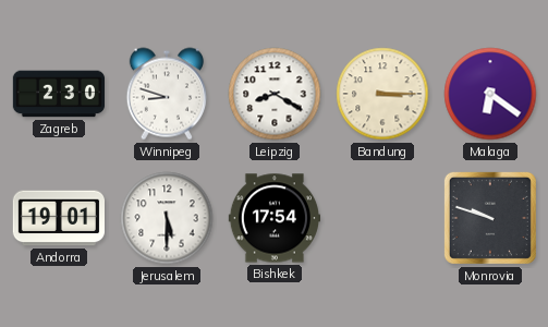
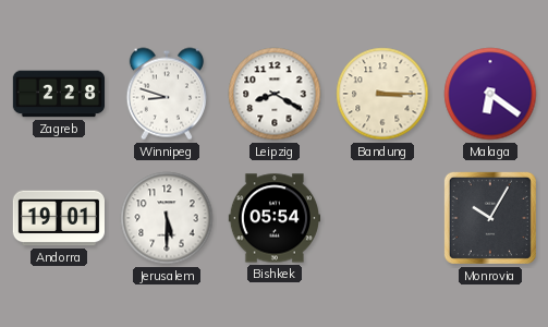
Zagreb: 2:30 -> 2:28 (58, 94)
Bishkek: 17:54 -> 05:54 (273, 218)
Monrovia: 9:48 -> 10:05 (490, 218)
